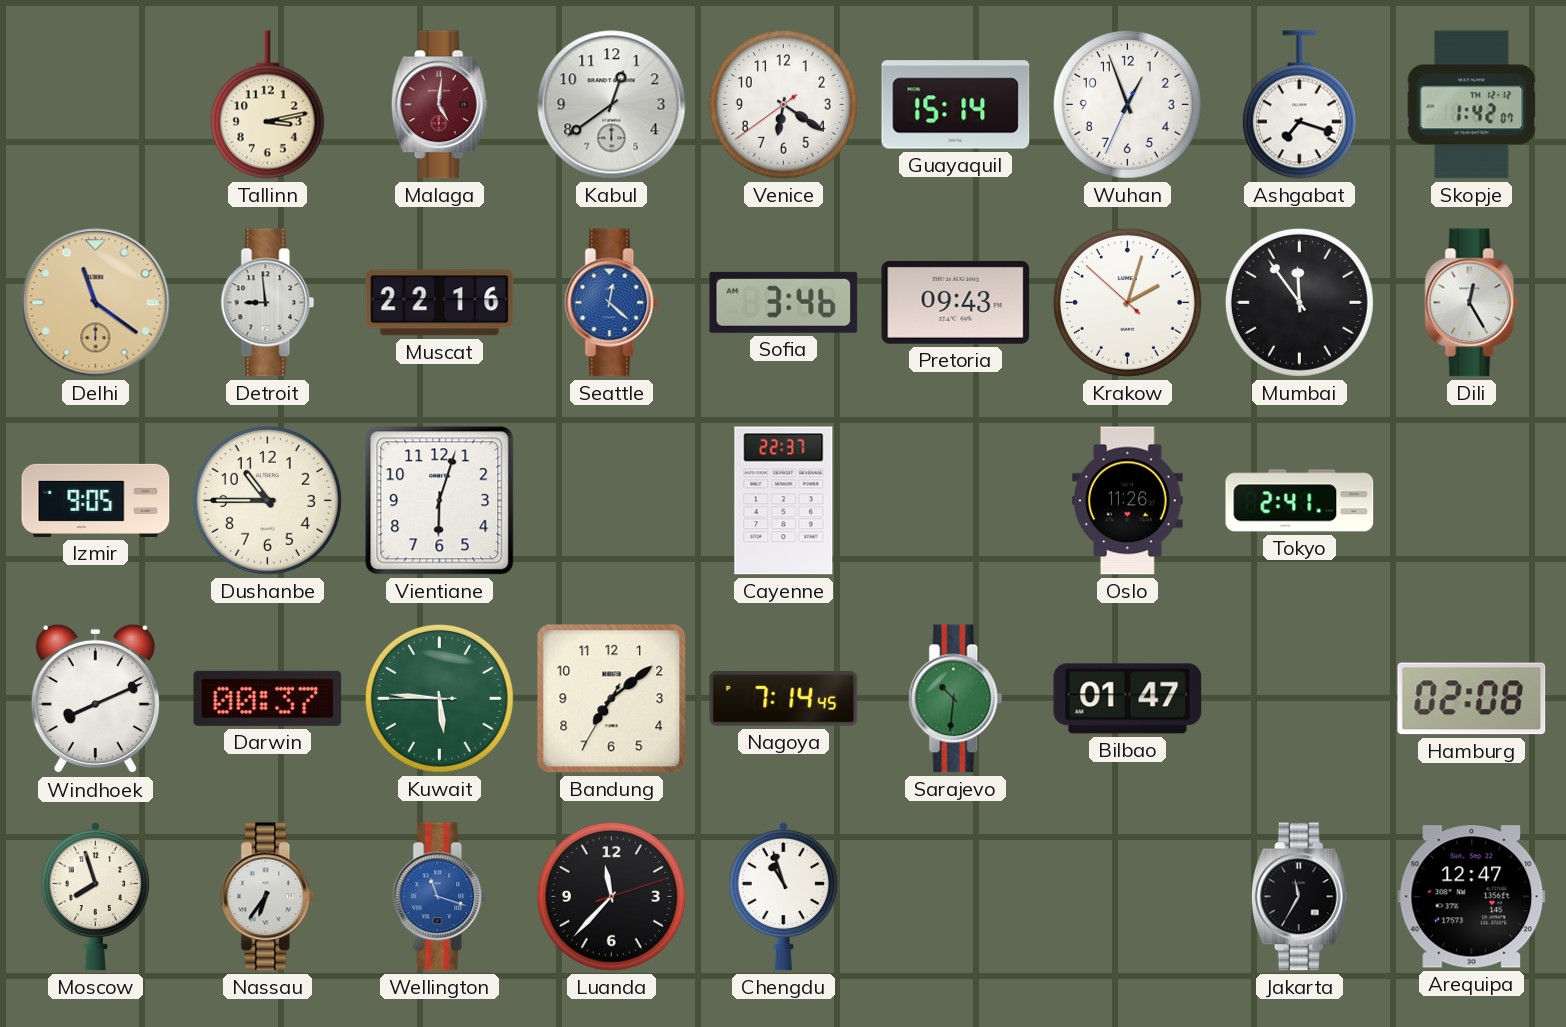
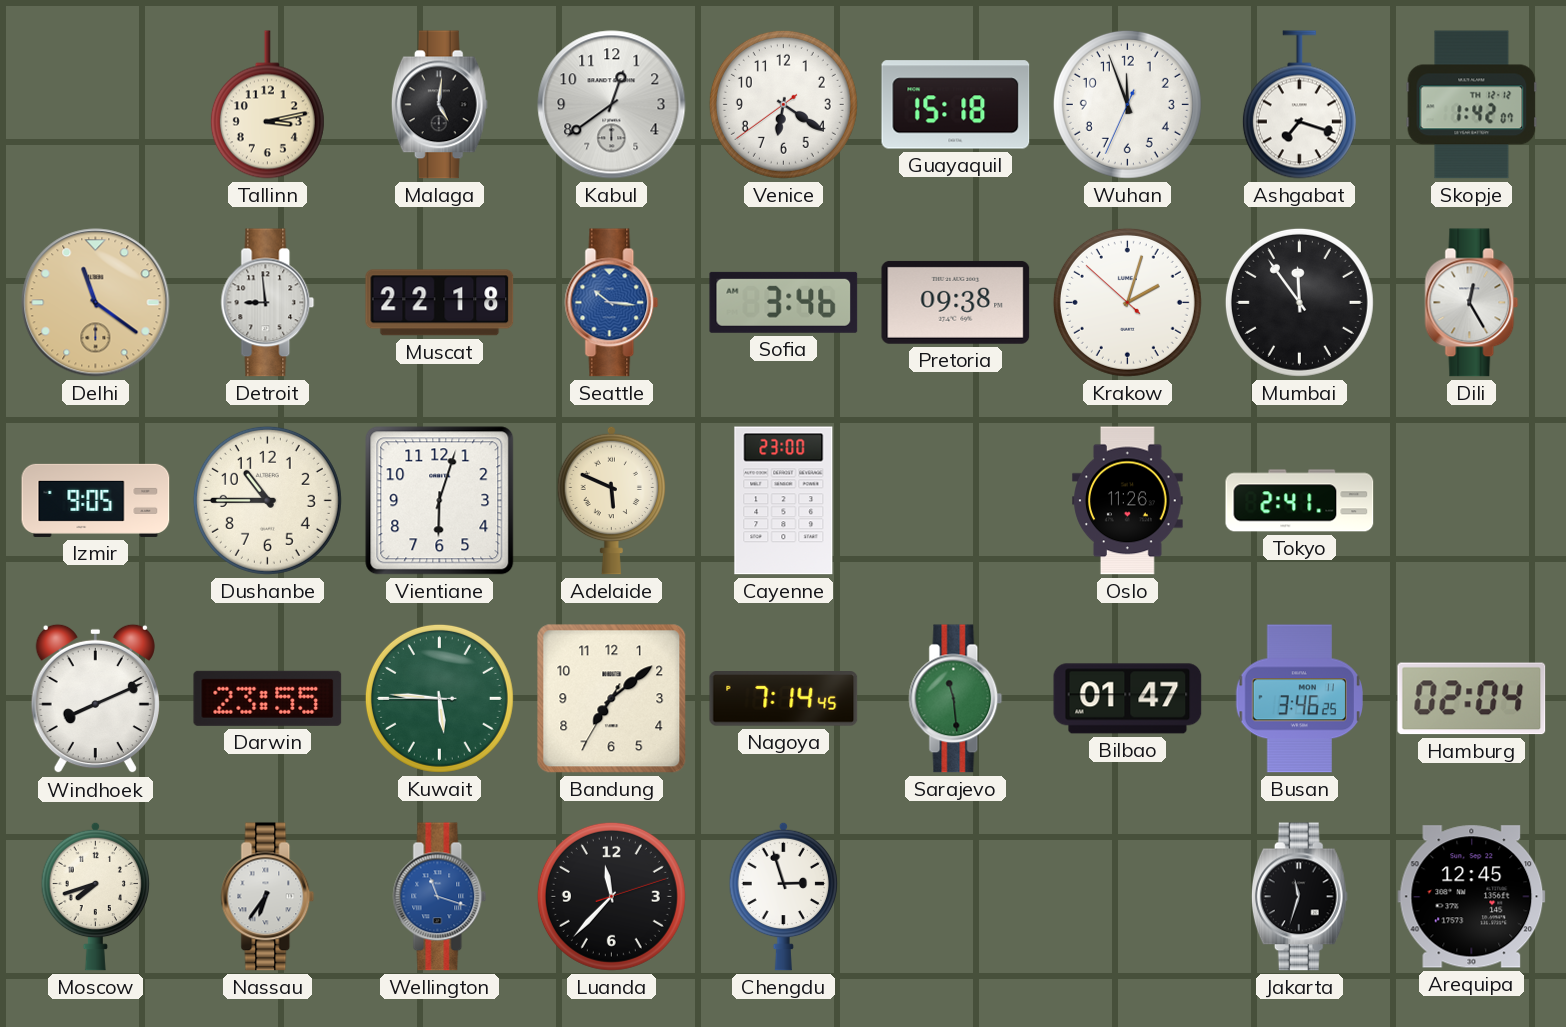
Malaga dial: burgundy -> black (439, 105)
Guayaquil: 15:14 -> 15:18 (956, 105)
Wuhan: 12:56 -> 11:56 (1127, 104)
Muscat: 22:16 -> 22:18 (440, 303)
Seattle: 12:22 -> 10:16 (612, 303)
Pretoria: 09:43 -> 09:38 (956, 302)
Adelaide: none -> 5:49 (612, 500)
Cayenne: 22:37 -> 23:00 (784, 501)
Darwin: 00:37 -> 23:55 (268, 698)
Sarajevo: 10:31 -> 11:29 (956, 699)
Busan: none -> 3:46 (1299, 699)
Hamburg: 02:08 -> 02:04 (1472, 699)
Moscow: 7:57 -> 7:42 (96, 896)
Chengdu: 10:57 -> 2:57 (784, 896)
Jakarta: 11:35 -> 11:33 (1299, 897)
Arequipa: 12:47 -> 12:45 (1472, 897)
